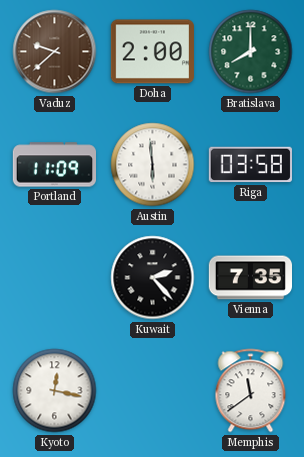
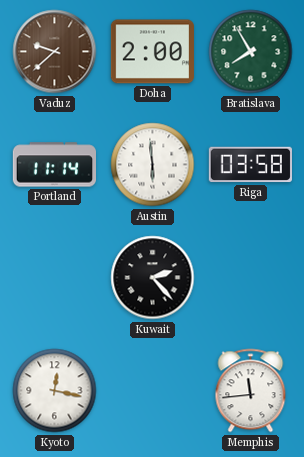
Bratislava: 8:00 -> 7:55 (251, 52)
Portland: 11:09 -> 11:14 (54, 165)
Vienna: 7:35 -> none (250, 278)
Memphis: 11:39 -> 11:44 (251, 391)
